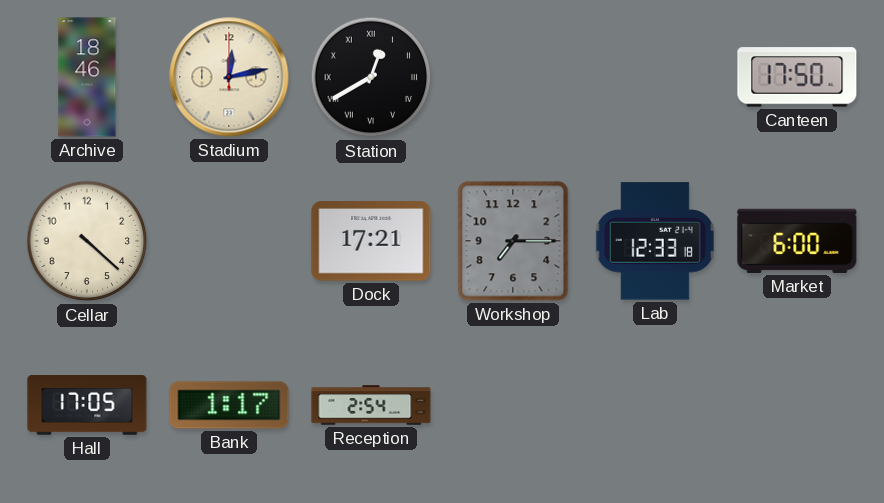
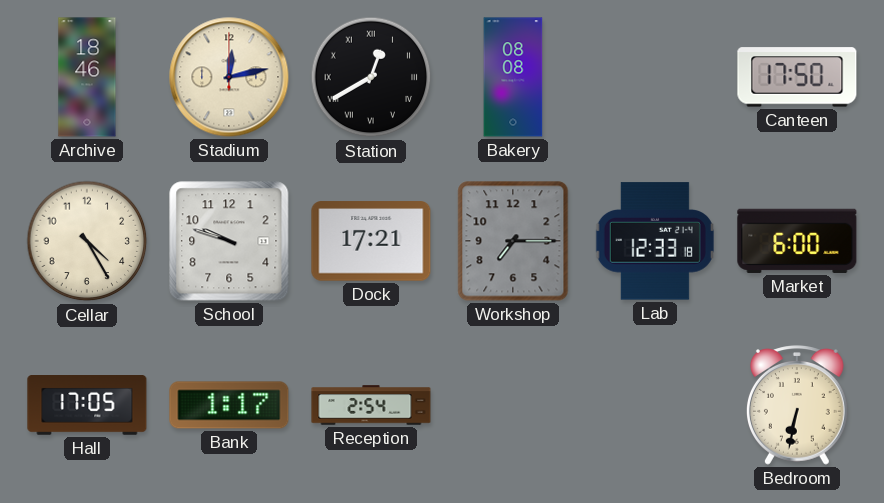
Bakery: none -> 08:08 (513, 77)
Cellar: 4:22 -> 4:25 (87, 241)
School: none -> 9:48 (229, 241)
Bedroom: none -> 6:32 (797, 405)
